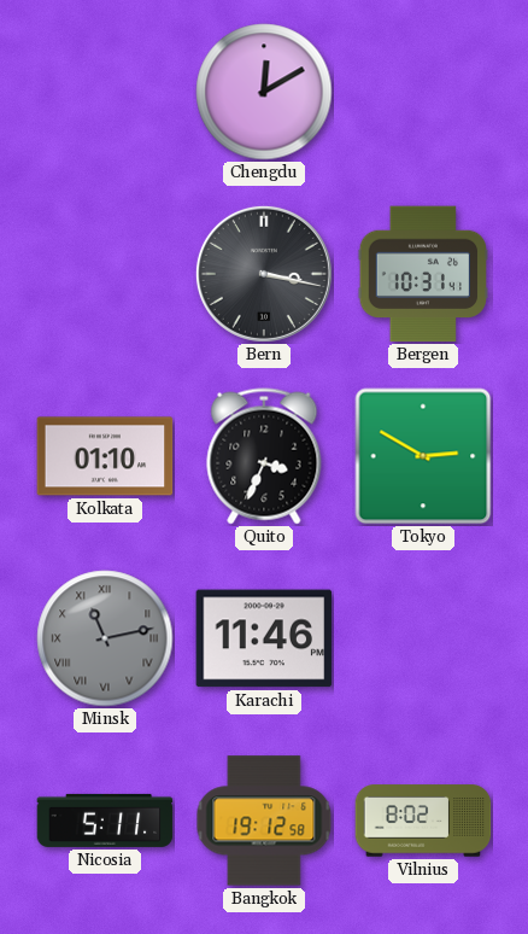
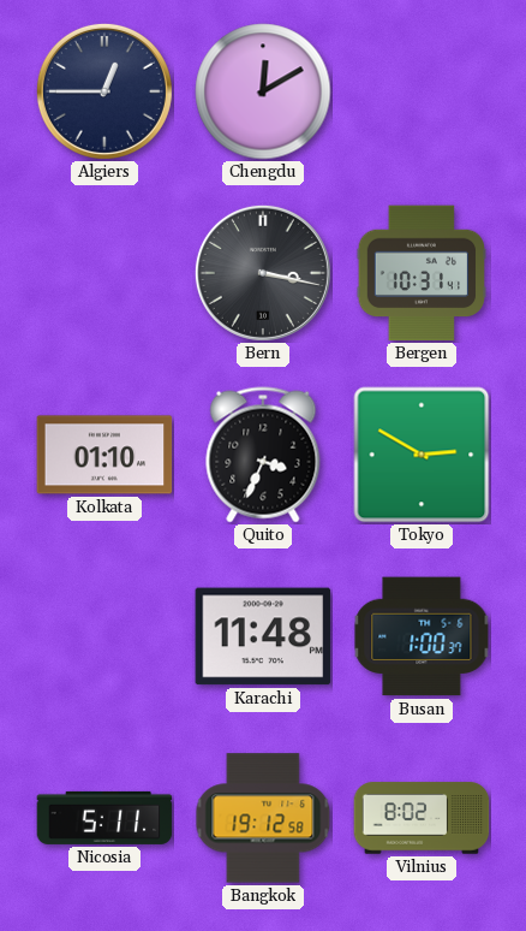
Algiers: none -> 12:45 (104, 91)
Minsk: 11:13 -> none (105, 638)
Karachi: 11:46 -> 11:48 (263, 636)
Busan: none -> 1:00 (422, 636)
